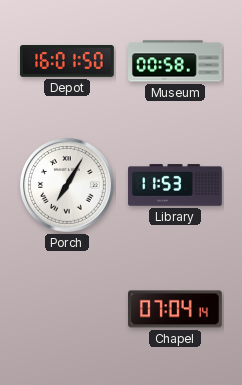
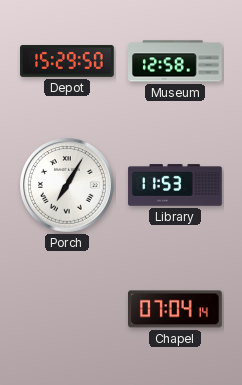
Depot: 16:01 -> 15:29 (67, 62)
Museum: 00:58 -> 12:58 (175, 61)
